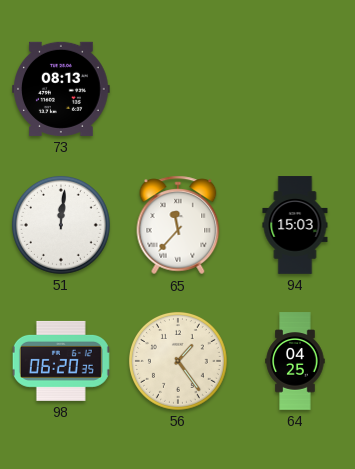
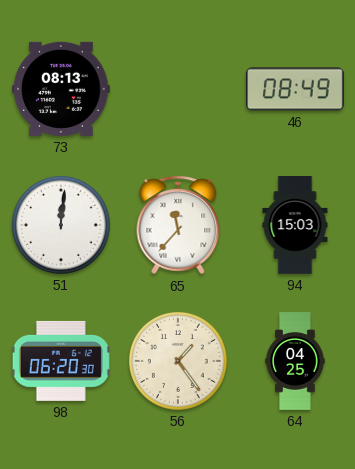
46: none -> 08:49 (295, 89)
98: 06:20:35 -> 06:20:30 (61, 361)
